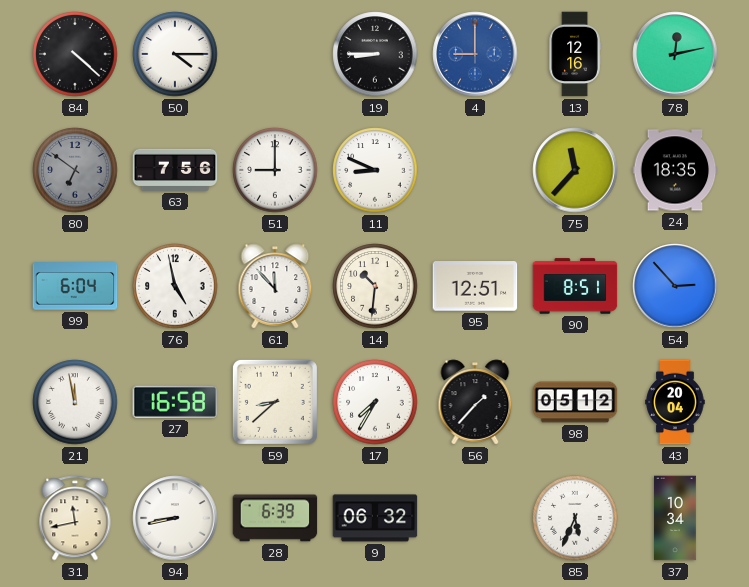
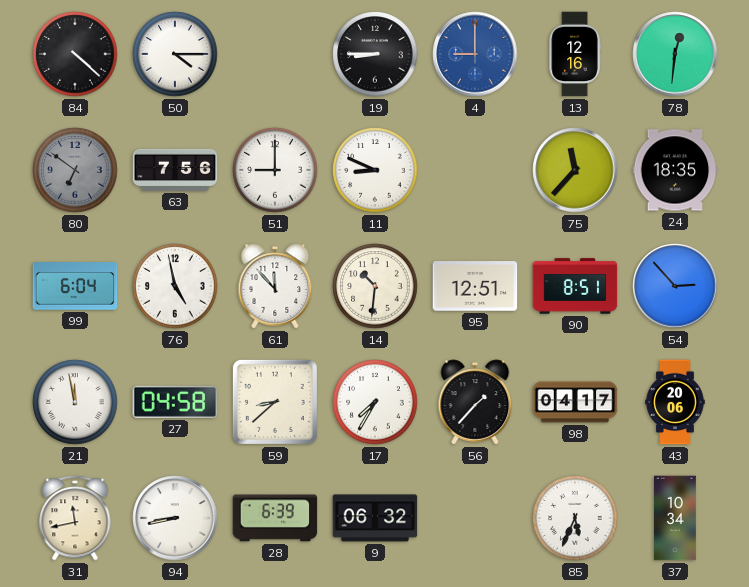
78: 12:13 -> 12:31 (675, 54)
27: 16:58 -> 04:58 (175, 402)
98: 05:12 -> 04:17 (575, 402)
43: 20:04 -> 20:06 (675, 402)
